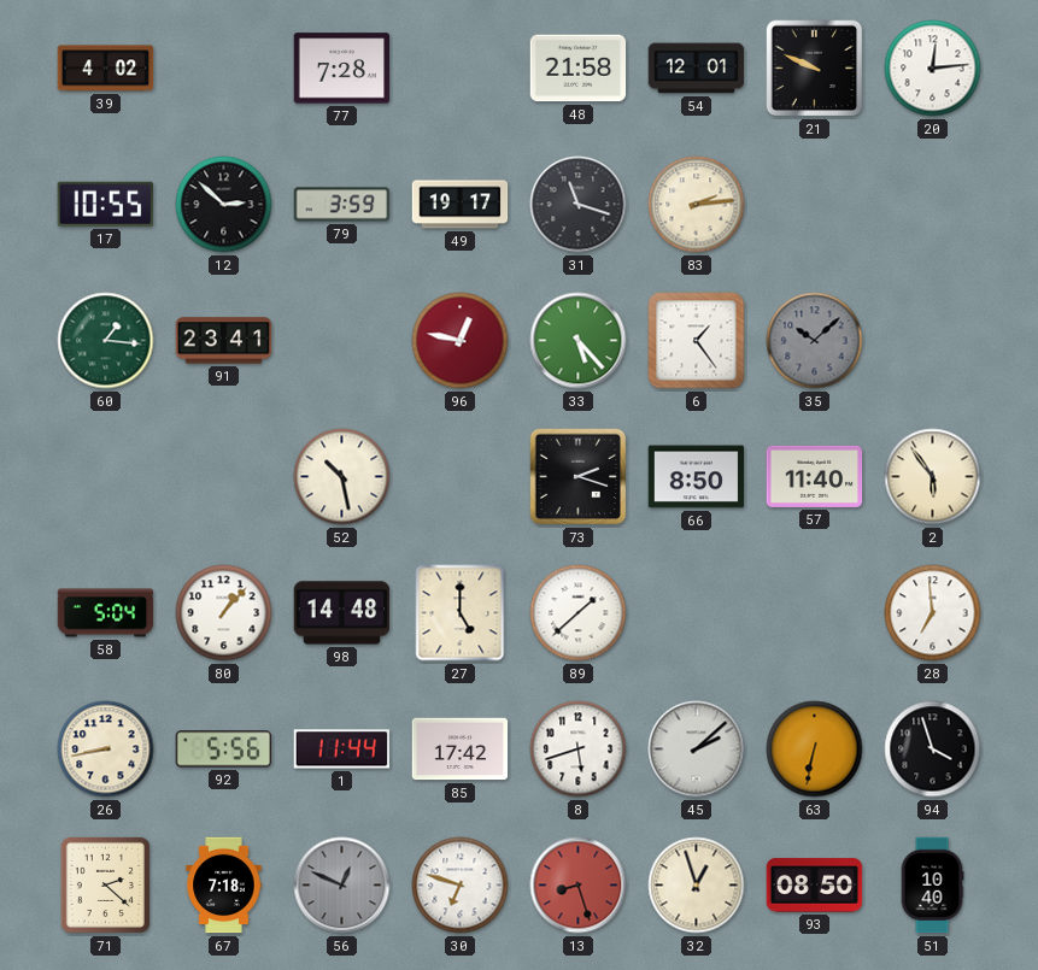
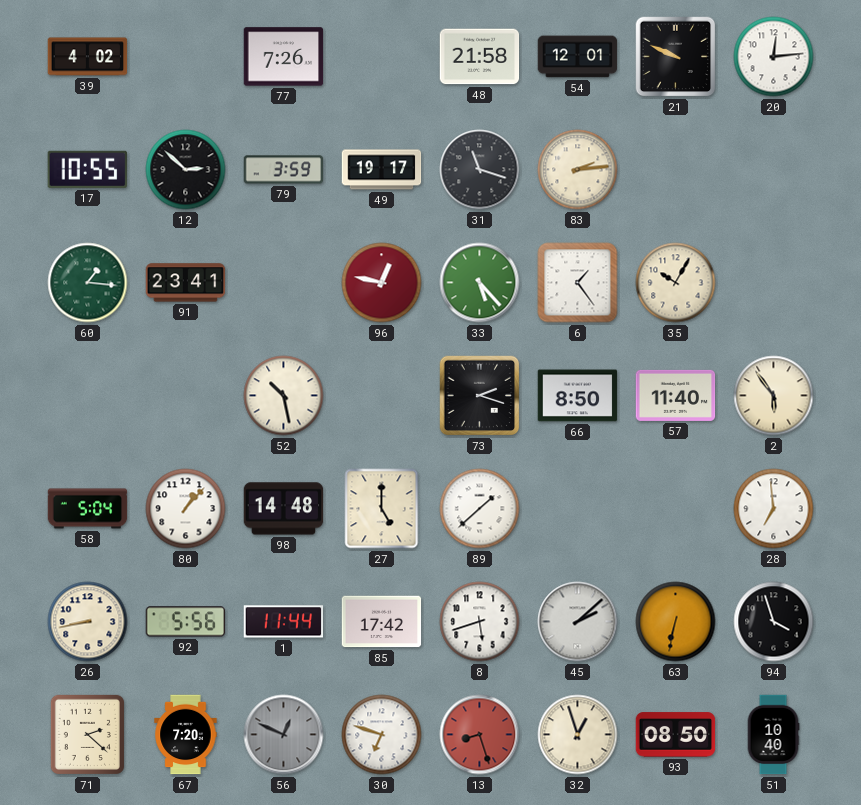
77: 7:28 -> 7:26 (284, 57)
35: 10:08 -> 10:05 (676, 283)
35 dial: grey -> cream (676, 283)
67: 7:18 -> 7:20 (186, 735)
